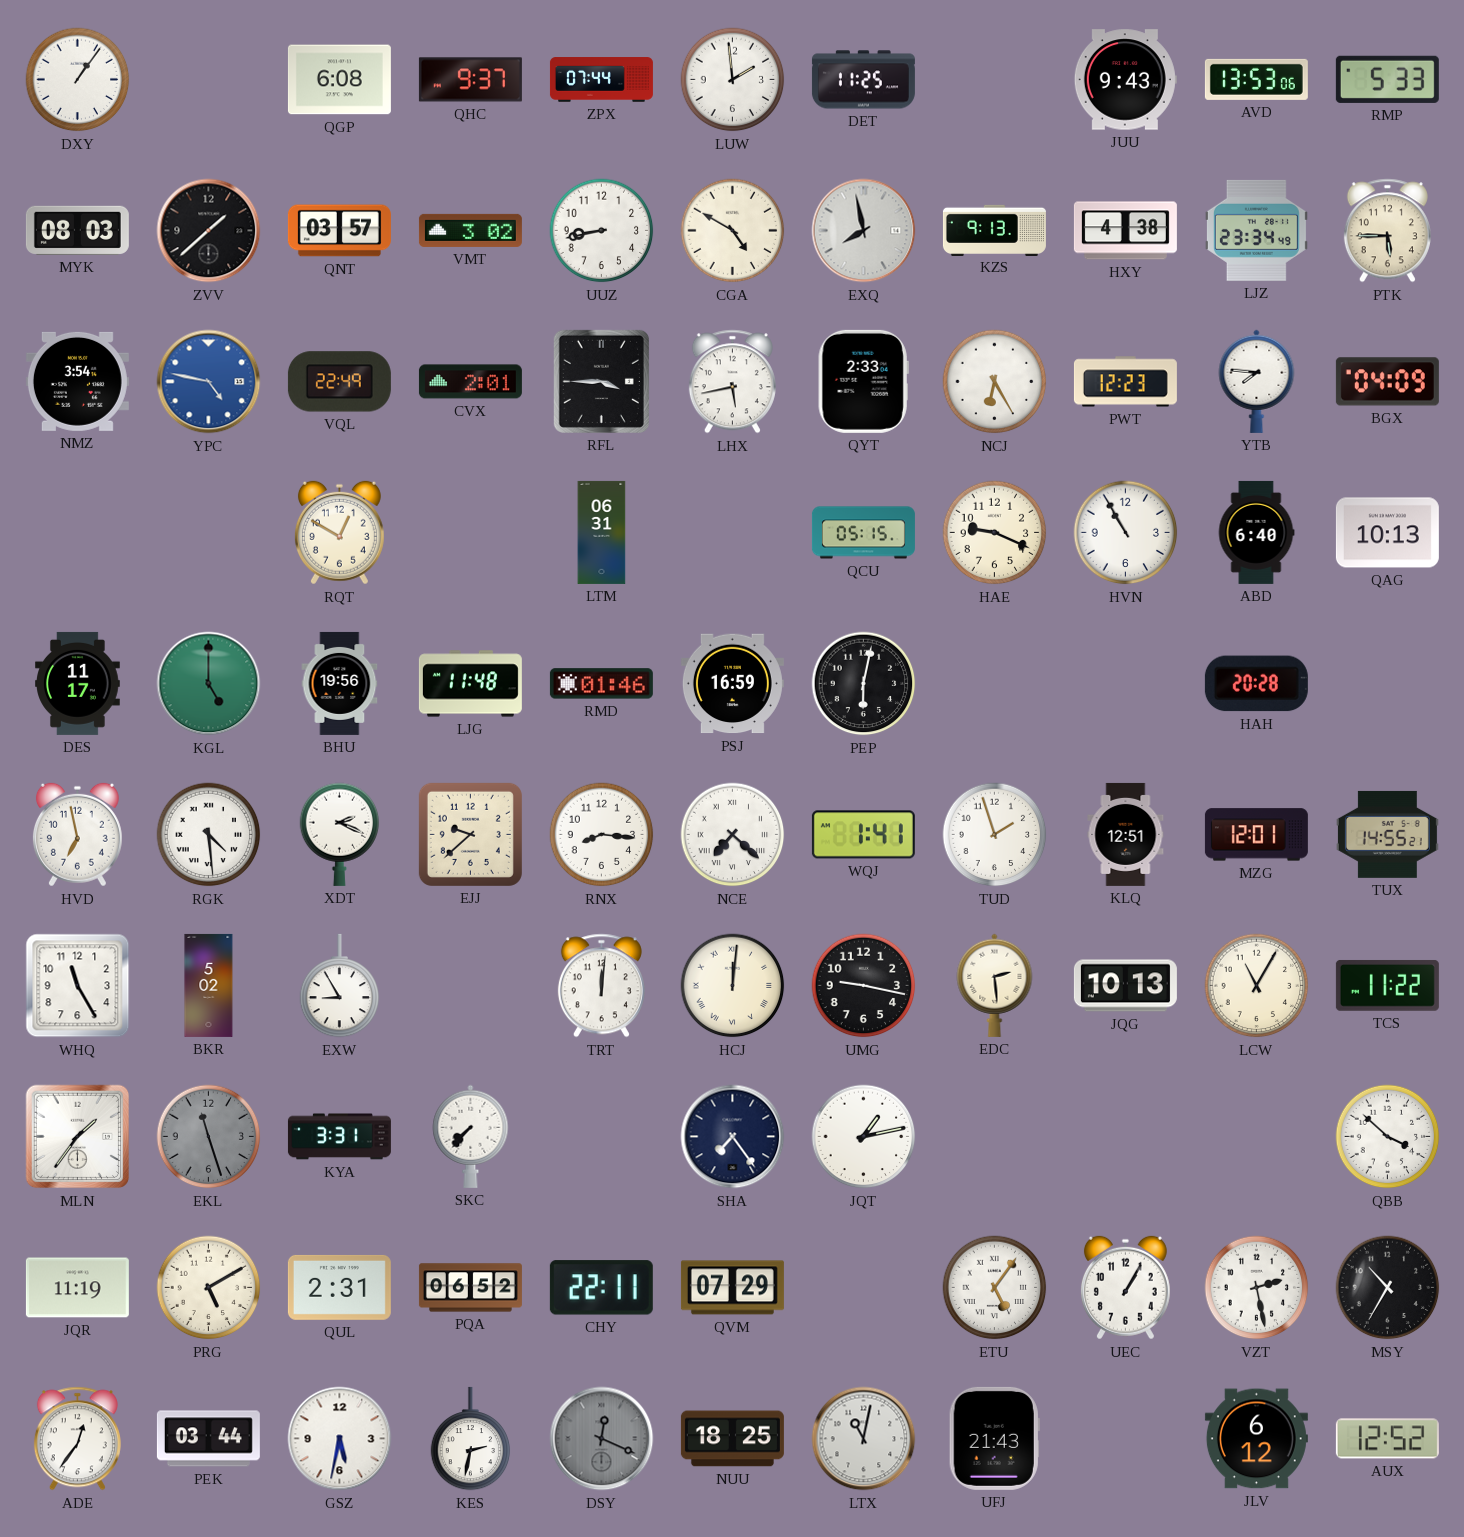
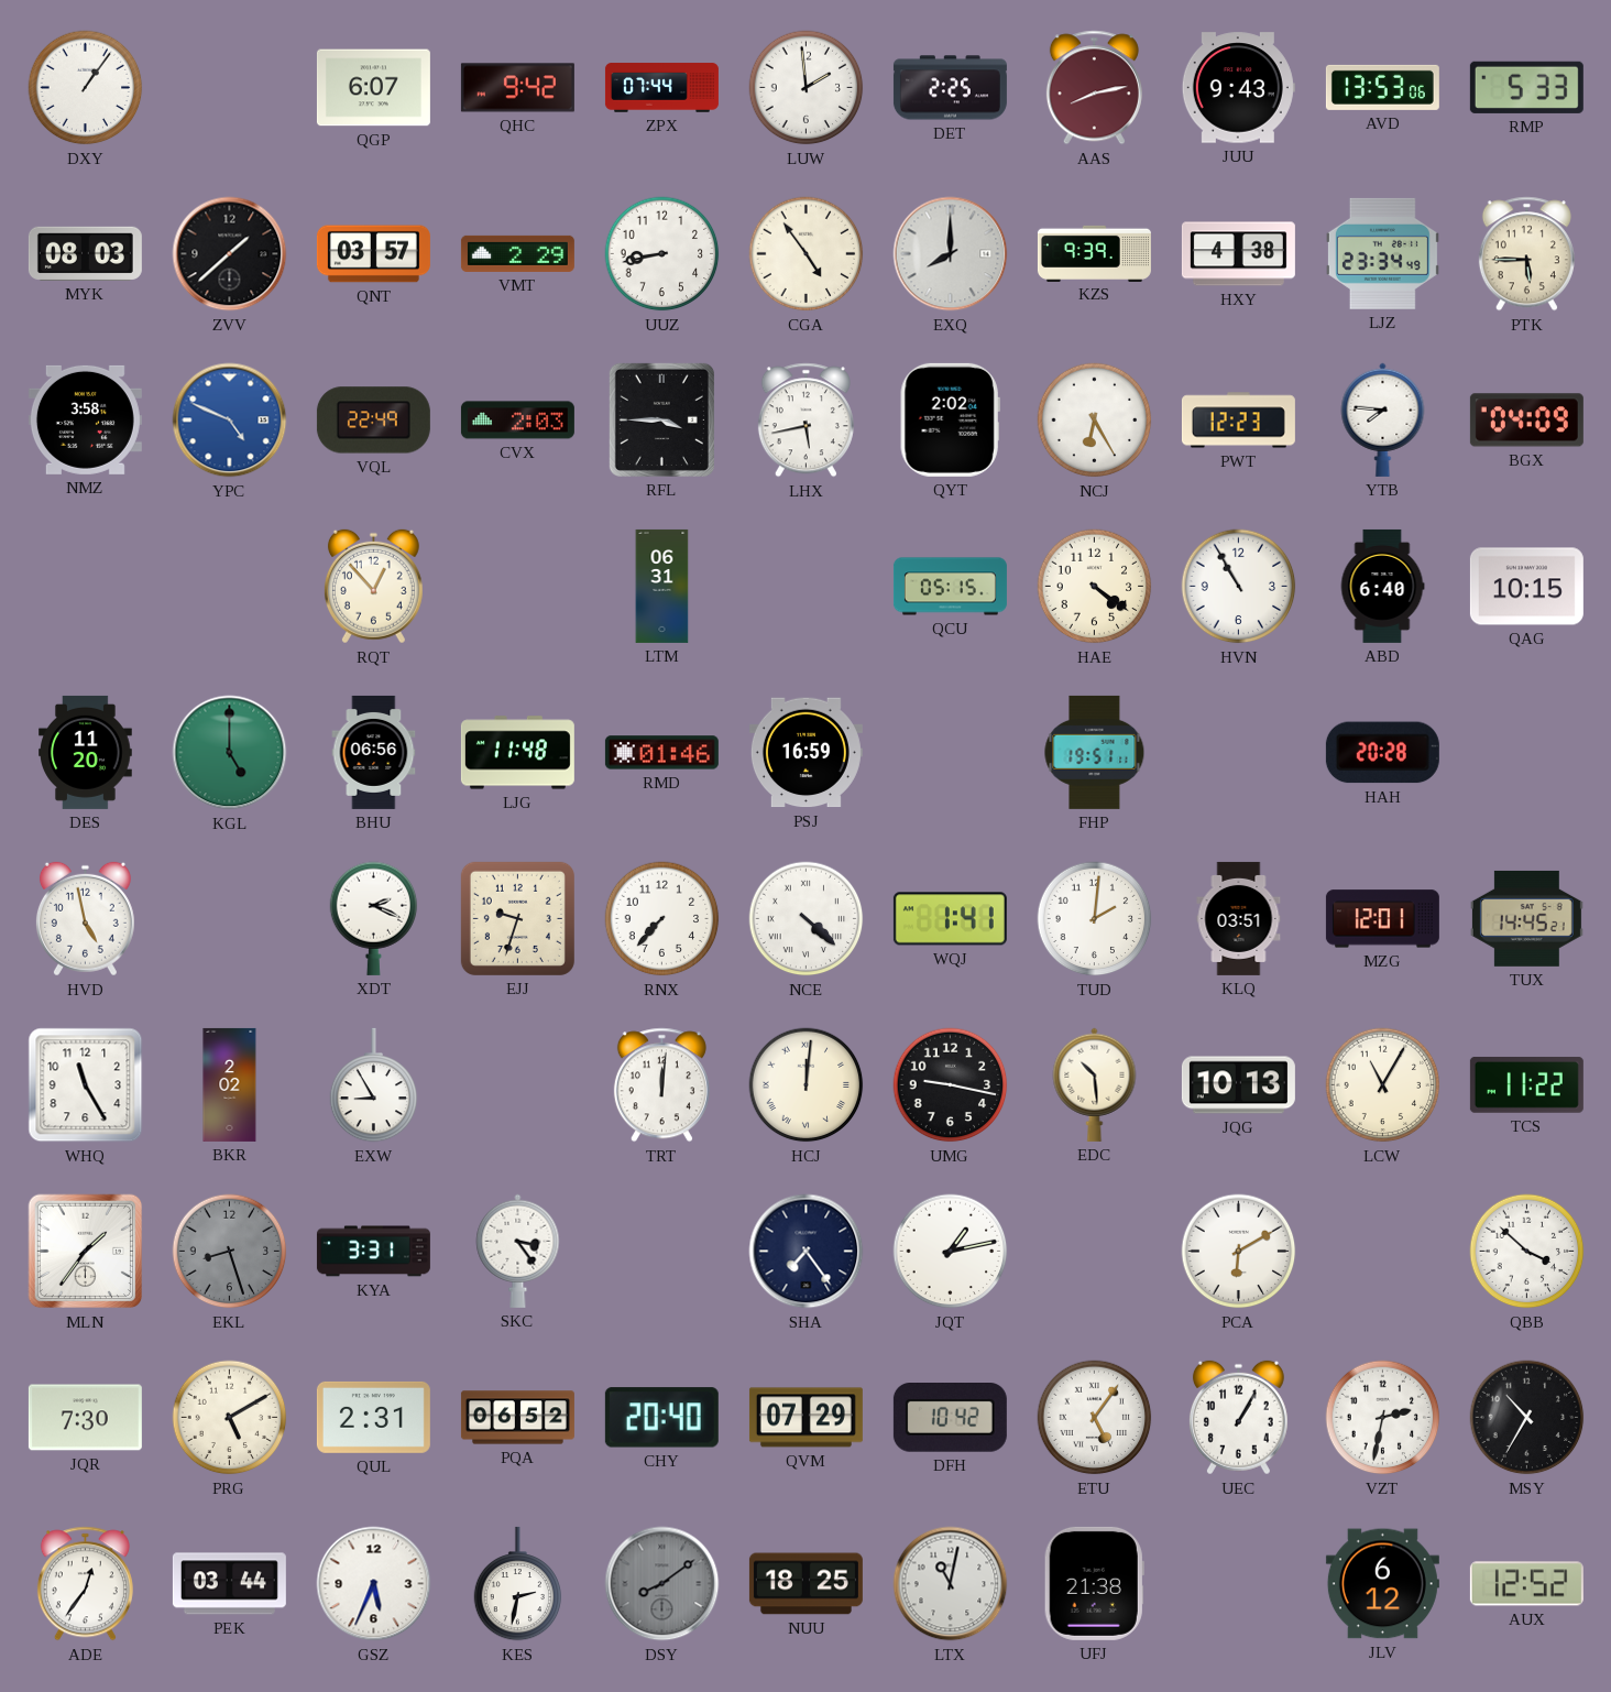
QGP: 6:08 -> 6:07 (373, 88)
QHC: 9:37 -> 9:42 (517, 88)
DET: 11:25 -> 2:25 (950, 88)
AAS: none -> 8:13 (1094, 88)
VMT: 3:02 -> 2:29 (517, 253)
CGA: 4:50 -> 4:54 (807, 254)
EXQ: 7:58 -> 8:00 (951, 254)
KZS: 9:13 -> 9:39 (1094, 253)
NMZ: 3:54 -> 3:58 (85, 419)
YPC: 4:47 -> 4:49 (230, 421)
CVX: 2:01 -> 2:03 (517, 421)
QYT: 2:33 -> 2:02 (950, 419)
RQT: 12:50 -> 12:53 (373, 587)
HAE: 9:19 -> 4:21 (1095, 587)
QAG: 10:13 -> 10:15 (1526, 587)
DES: 11:17 -> 11:20 (86, 752)
BHU: 19:56 -> 06:56 (374, 752)
PEP: 6:02 -> none (864, 684)
FHP: none -> 19:51 (1095, 752)
HVD: 6:58 -> 4:58 (85, 919)
RGK: 4:29 -> none (209, 835)
EJJ: 9:38 -> 9:33 (517, 918)
RNX: 8:16 -> 7:37 (662, 919)
NCE: 7:22 -> 4:22 (807, 919)
TUD: 1:57 -> 2:01 (1095, 919)
KLQ: 12:51 -> 03:51 (1239, 918)
TUX: 14:55 -> 14:45 (1526, 918)
BKR: 5:02 -> 2:02 (230, 1084)
EDC: 2:29 -> 10:29 (1095, 1084)
EKL: 11:27 -> 8:27 (230, 1252)
SKC: 7:37 -> 3:24 (518, 1251)
PCA: none -> 6:10 (1239, 1252)
JQR: 11:19 -> 7:30 (85, 1418)
CHY: 22:11 -> 20:40 (661, 1418)
DFH: none -> 10:42 (950, 1418)
VZT: 2:28 -> 2:32 (1383, 1418)
GSZ: 5:32 -> 5:34 (374, 1584)
DSY: 12:19 -> 8:09 (662, 1584)
UFJ: 21:43 -> 21:38 (1094, 1583)
